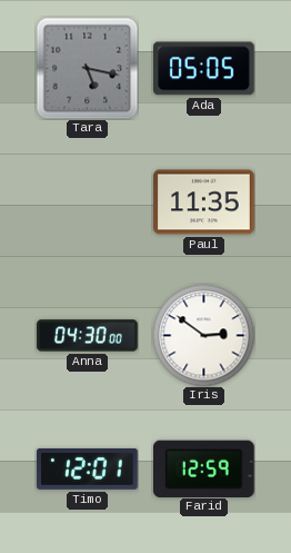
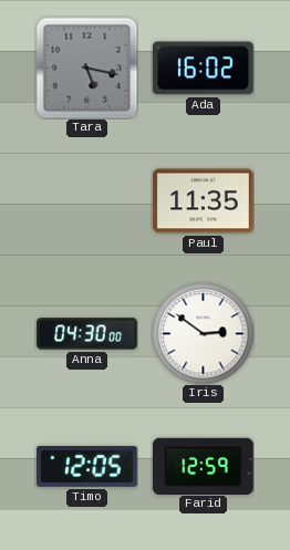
Ada: 05:05 -> 16:02 (204, 69)
Timo: 12:01 -> 12:05 (87, 467)
